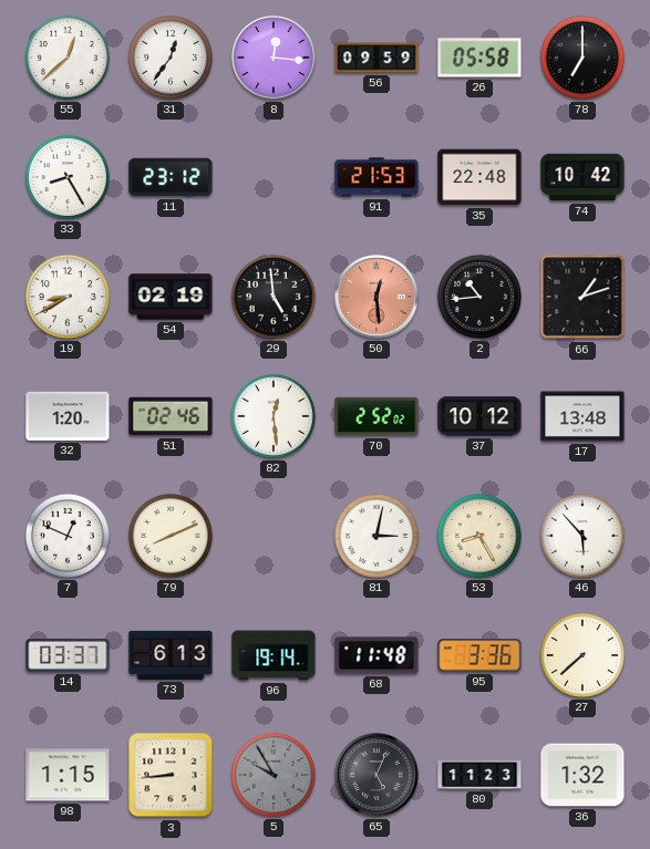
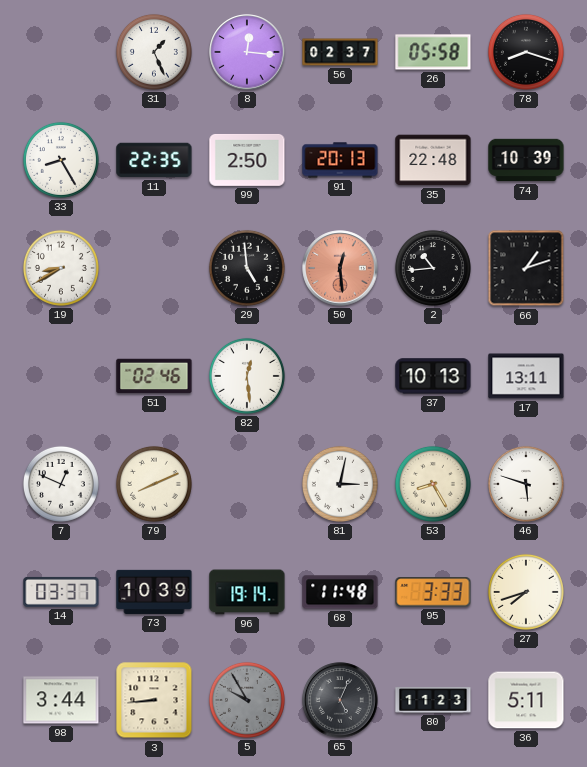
55: 12:38 -> none (68, 58)
31: 12:36 -> 1:26 (154, 52)
56: 09:59 -> 02:37 (340, 52)
78: 7:00 -> 8:18 (526, 52)
11: 23:12 -> 22:35 (154, 160)
99: none -> 2:50 (247, 160)
91: 21:53 -> 20:13 (340, 160)
74: 10:42 -> 10:39 (526, 160)
54: 02:19 -> none (171, 297)
32: 1:20 -> none (68, 416)
70: 2:52 -> none (376, 416)
37: 10:12 -> 10:13 (433, 376)
17: 13:48 -> 13:11 (526, 376)
46: 5:53 -> 5:48 (526, 484)
73: 6:13 -> 10:39 (154, 592)
95: 3:36 -> 3:33 (433, 592)
27: 7:38 -> 7:42 (526, 592)
98: 1:15 -> 3:44 (61, 700)
36: 1:32 -> 5:11 (526, 700)
